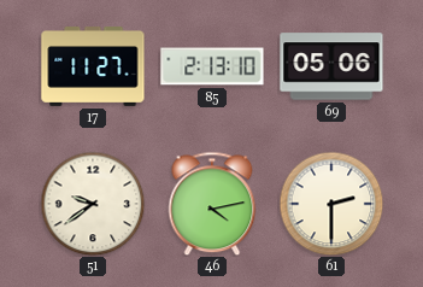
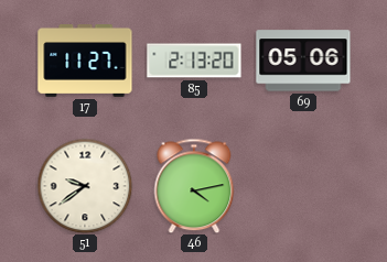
85: 2:13:10 -> 2:13:20 (194, 61)
61: 2:30 -> none (331, 204)
